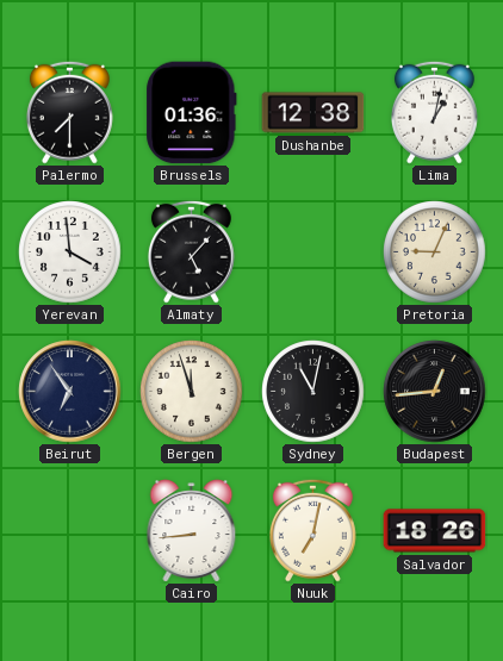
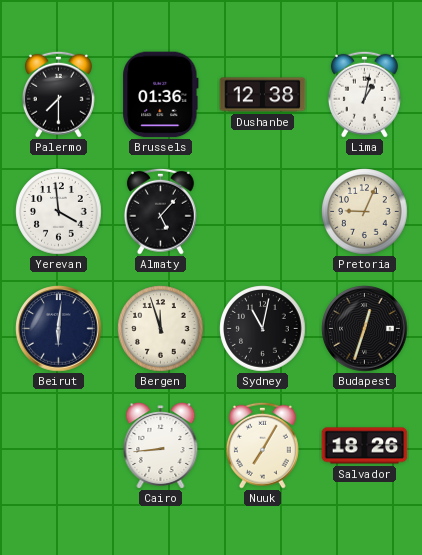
Beirut: 6:54 -> 6:01 (59, 329)
Budapest: 12:44 -> 12:33 (365, 329)
Nuuk: 7:02 -> 7:05 (262, 445)
